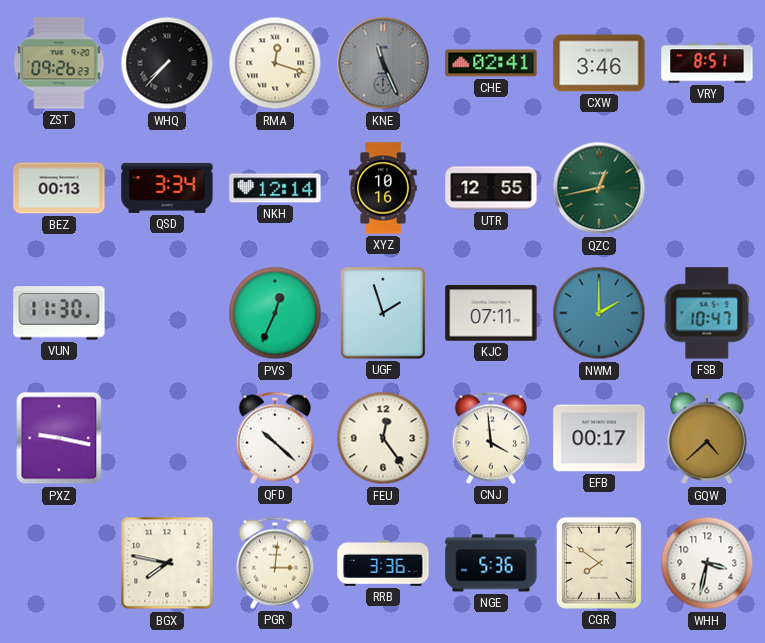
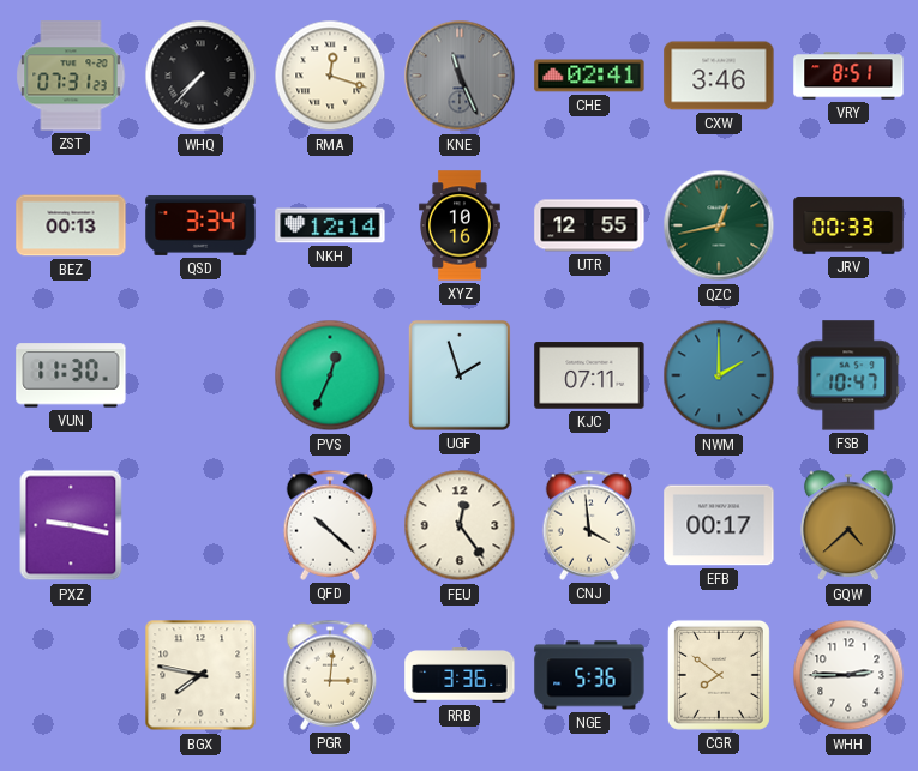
ZST: 09:26 -> 07:31 (71, 76)
JRV: none -> 00:33 (848, 225)
WHH: 3:32 -> 2:45 (848, 675)
